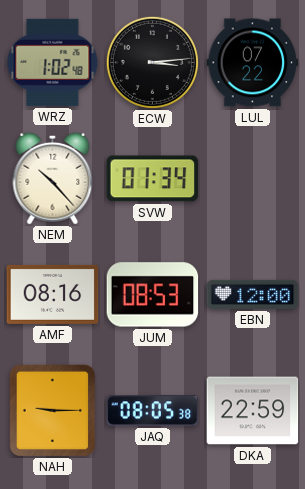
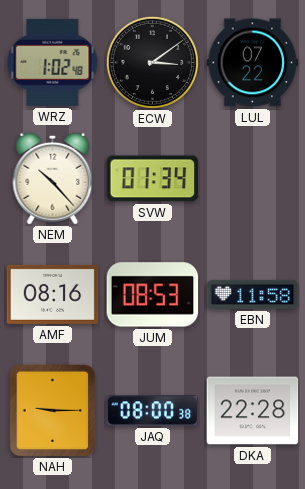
ECW: 3:14 -> 3:09 (152, 62)
EBN: 12:00 -> 11:58 (253, 294)
JAQ: 08:05 -> 08:00 (153, 411)
DKA: 22:59 -> 22:28 (253, 411)
